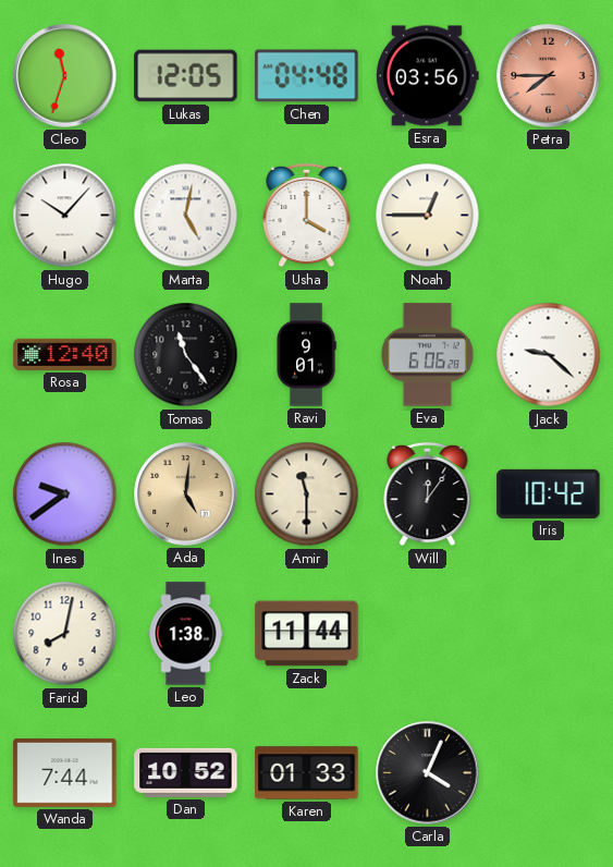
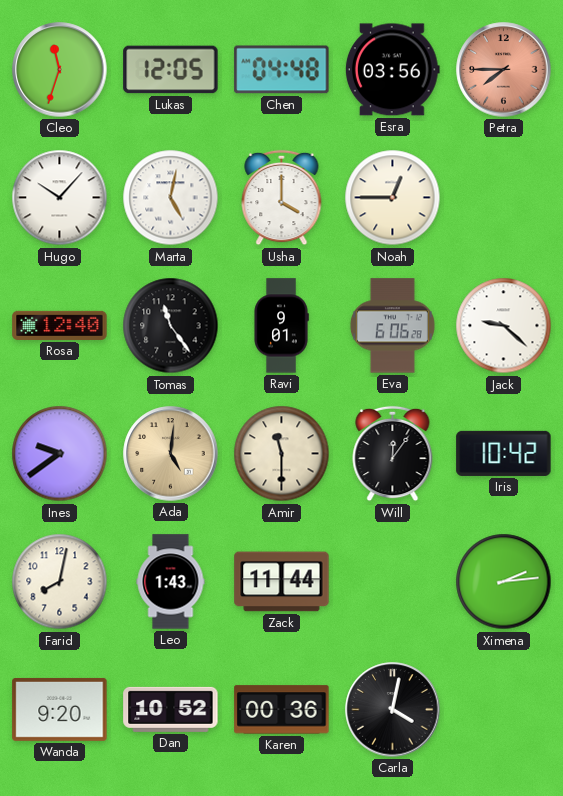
Leo: 1:38 -> 1:43 (171, 582)
Ximena: none -> 2:14 (504, 582)
Wanda: 7:44 -> 9:20 (60, 709)
Karen: 01:33 -> 00:36 (282, 710)
Carla: 4:04 -> 4:02 (393, 710)
